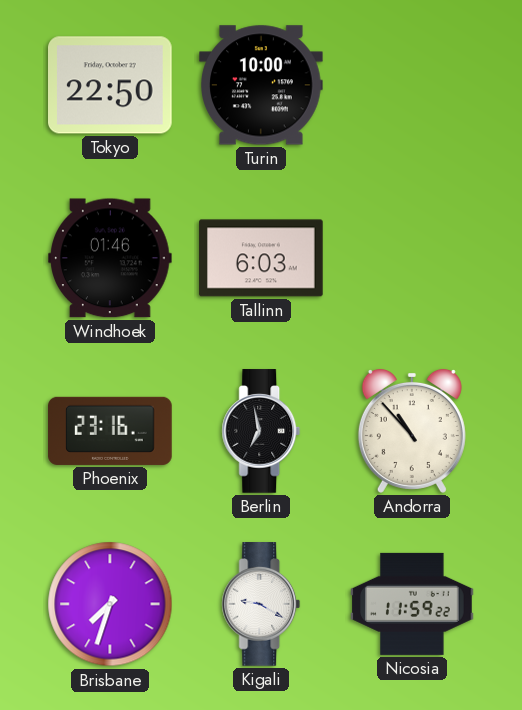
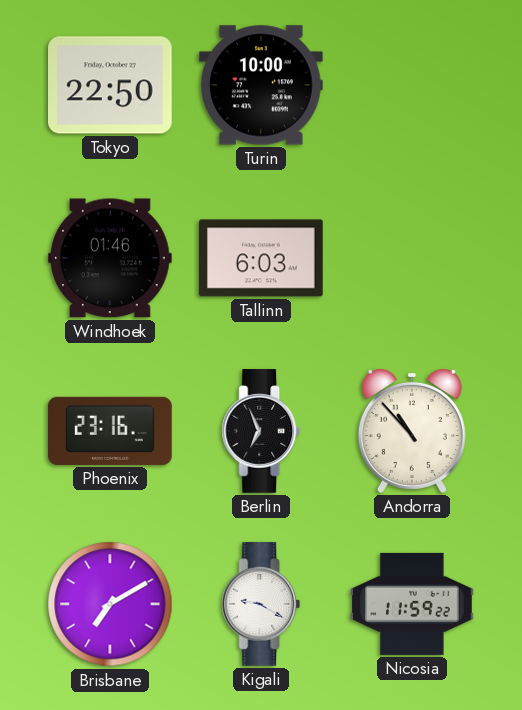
Berlin: 6:58 -> 6:56 (261, 431)
Brisbane: 7:33 -> 7:10 (110, 604)
